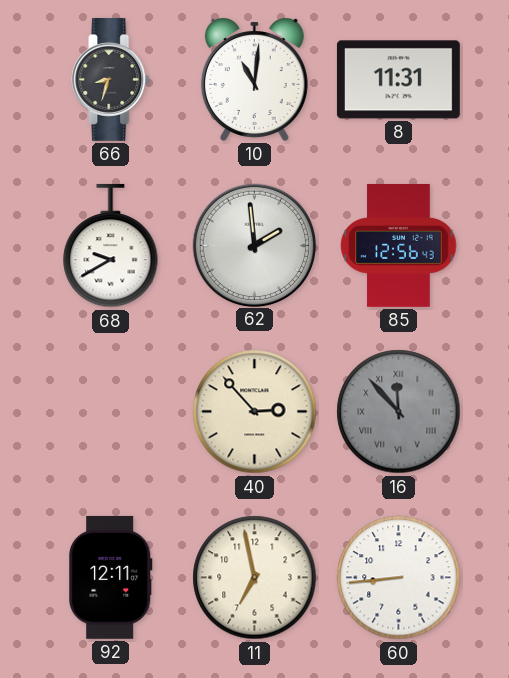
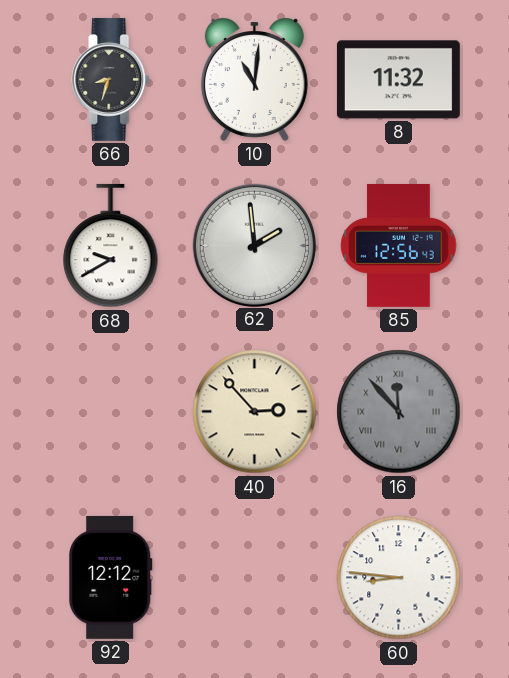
8: 11:31 -> 11:32 (398, 80)
92: 12:11 -> 12:12 (111, 577)
11: 6:58 -> none (255, 578)
60: 8:44 -> 8:46 (399, 578)
